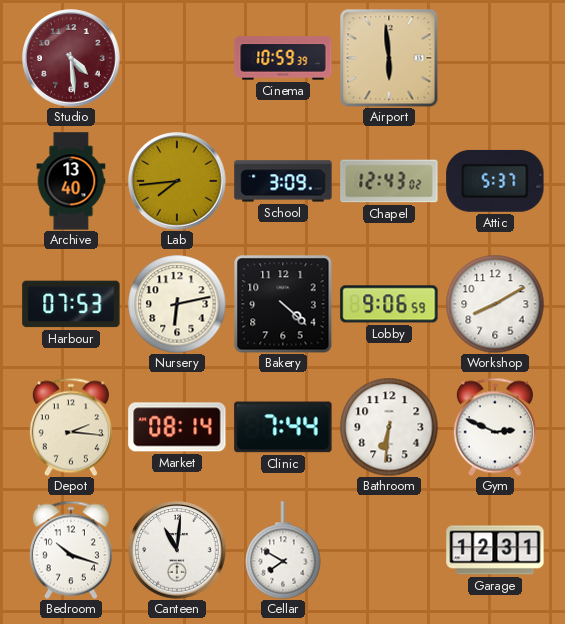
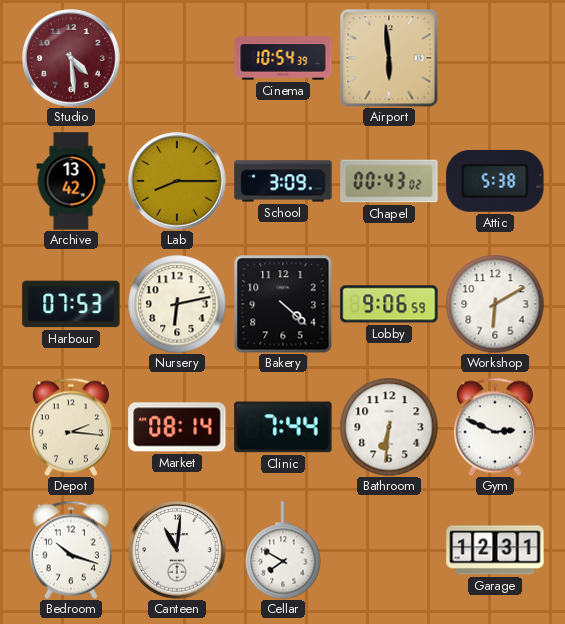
Cinema: 10:59 -> 10:54 (283, 58)
Archive: 13:40 -> 13:42 (71, 181)
Lab: 7:44 -> 8:15 (177, 181)
Chapel: 12:43 -> 00:43 (389, 181)
Attic: 5:37 -> 5:38 (495, 181)
Workshop: 8:10 -> 6:10 (495, 304)
